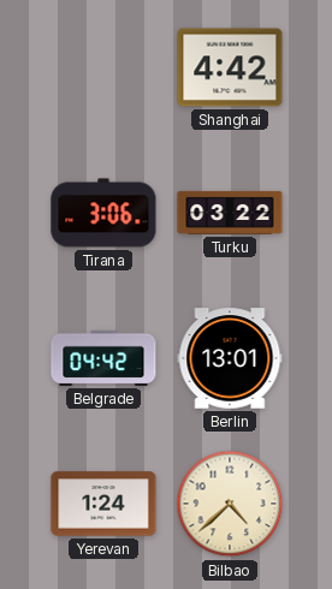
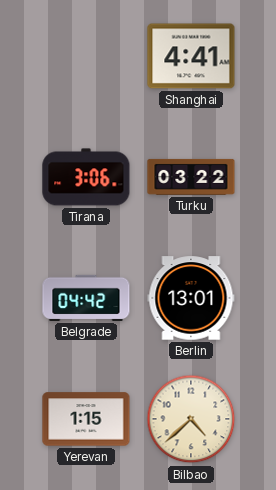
Shanghai: 4:42 -> 4:41 (191, 56)
Yerevan: 1:24 -> 1:15 (86, 419)
